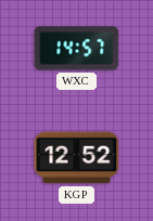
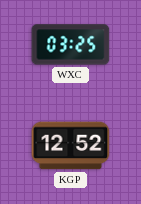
WXC: 14:57 -> 03:25 (71, 45)
